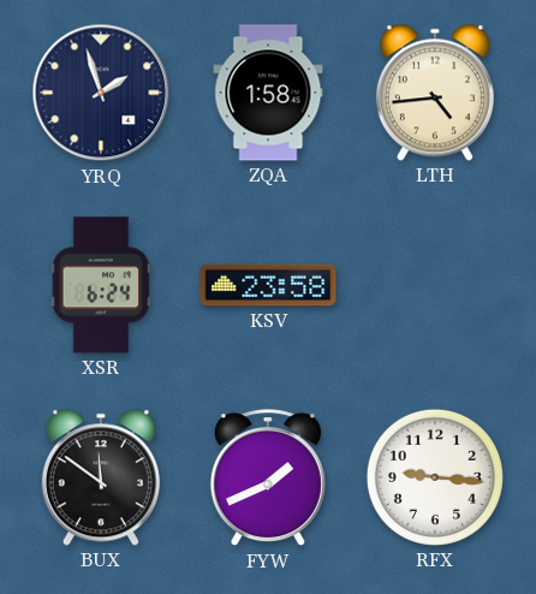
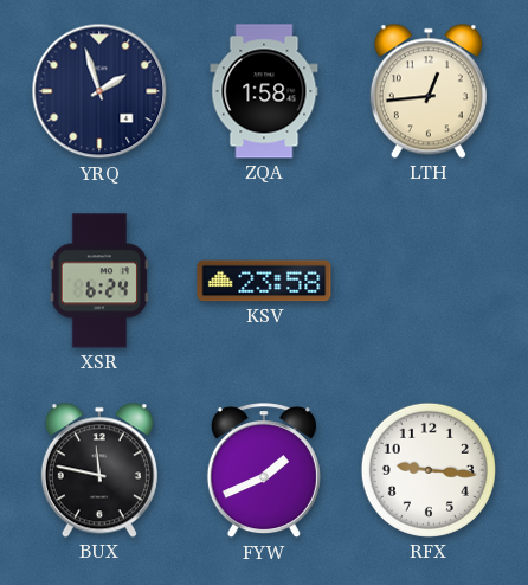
LTH: 4:44 -> 12:44 (429, 91)
BUX: 11:51 -> 11:47 (99, 470)
